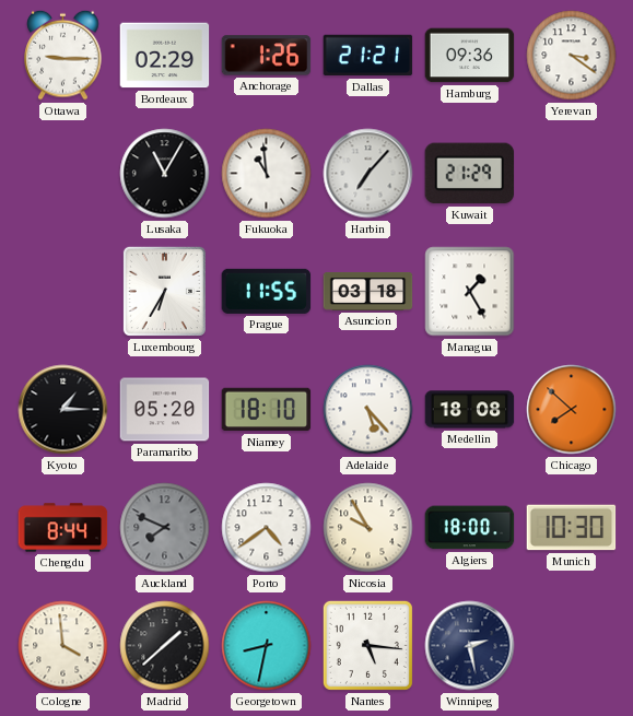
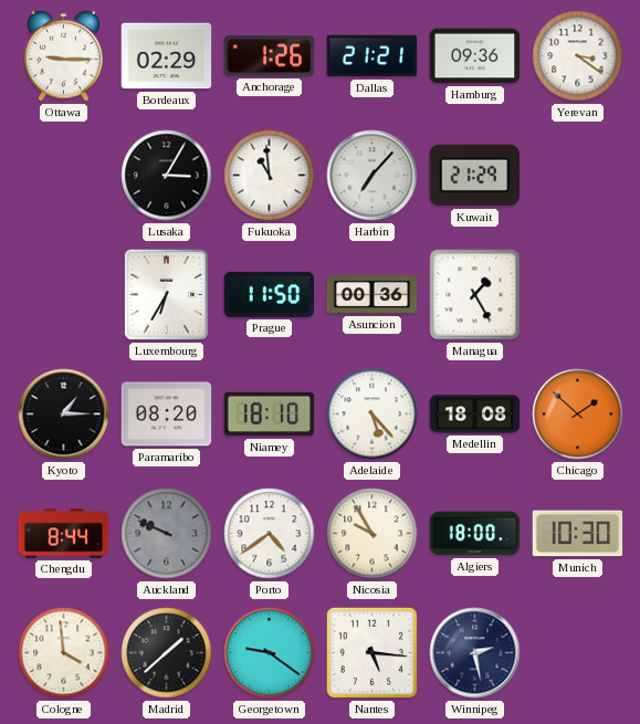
Lusaka: 11:05 -> 3:05 (167, 176)
Prague: 11:55 -> 11:50 (270, 294)
Asuncion: 03:18 -> 00:36 (373, 295)
Paramaribo: 05:20 -> 08:20 (167, 415)
Chicago: 7:52 -> 1:52 (578, 415)
Auckland: 7:49 -> 9:49 (167, 534)
Georgetown: 8:32 -> 9:21 (270, 653)
